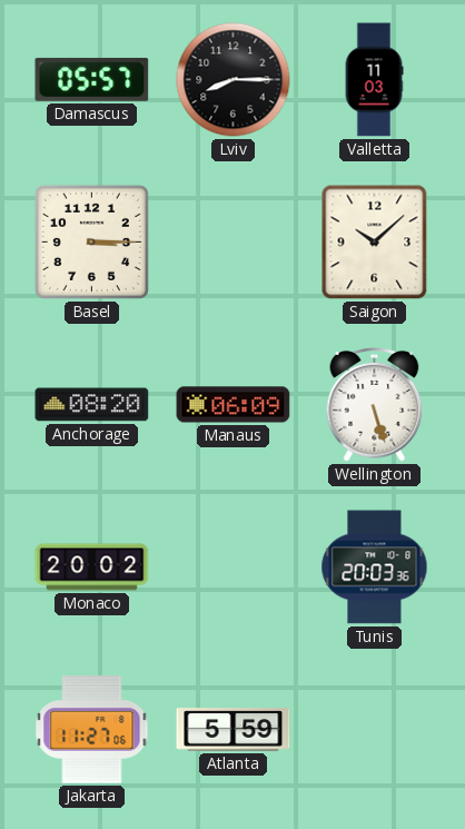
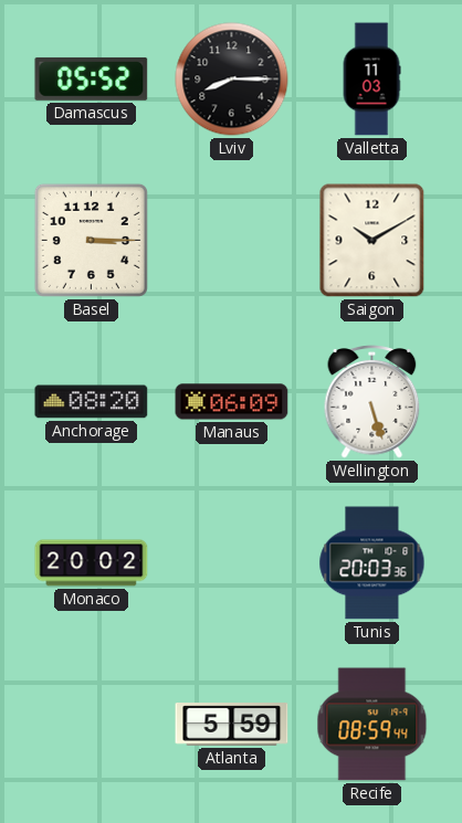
Damascus: 05:57 -> 05:52 (92, 78)
Saigon: 10:08 -> 10:10 (372, 241)
Jakarta: 11:27 -> none (92, 730)
Recife: none -> 08:59 (372, 725)
